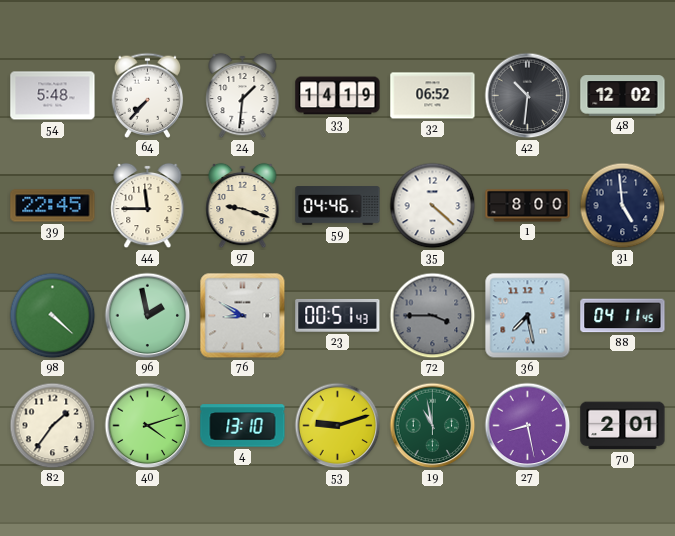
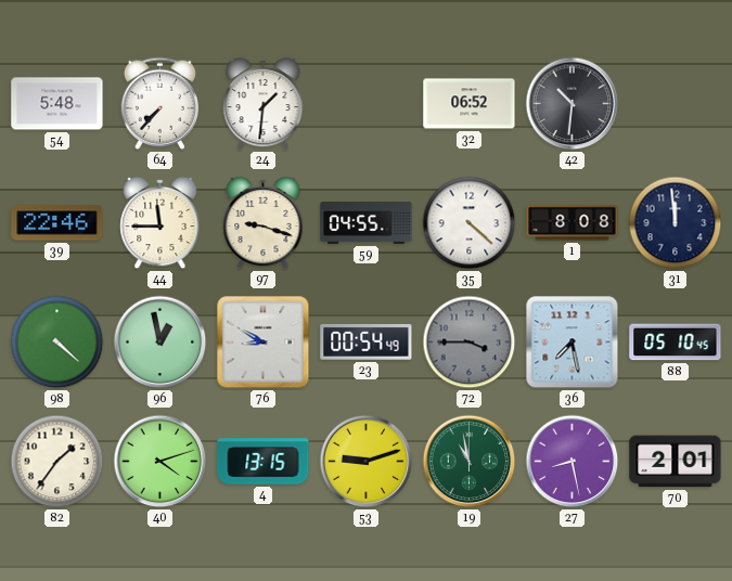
33: 14:19 -> none (338, 96)
48: 12:02 -> none (623, 96)
39: 22:45 -> 22:46 (57, 223)
59: 04:46 -> 04:55 (367, 223)
1: 8:00 -> 8:08 (573, 223)
31: 4:59 -> 11:59 (676, 223)
96: 1:58 -> 12:58 (160, 343)
23: 00:51 -> 00:54 (367, 341)
88: 04:11 -> 05:10 (676, 343)
4: 13:10 -> 13:15 (264, 462)
